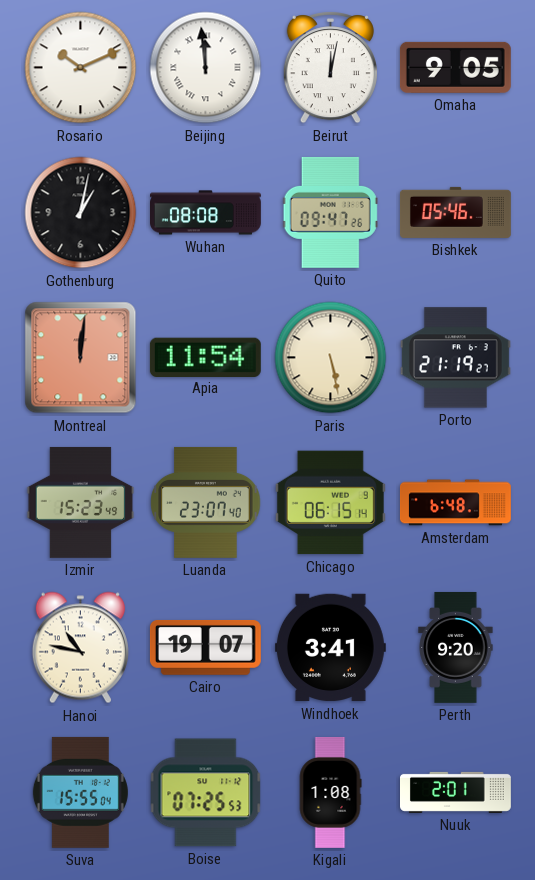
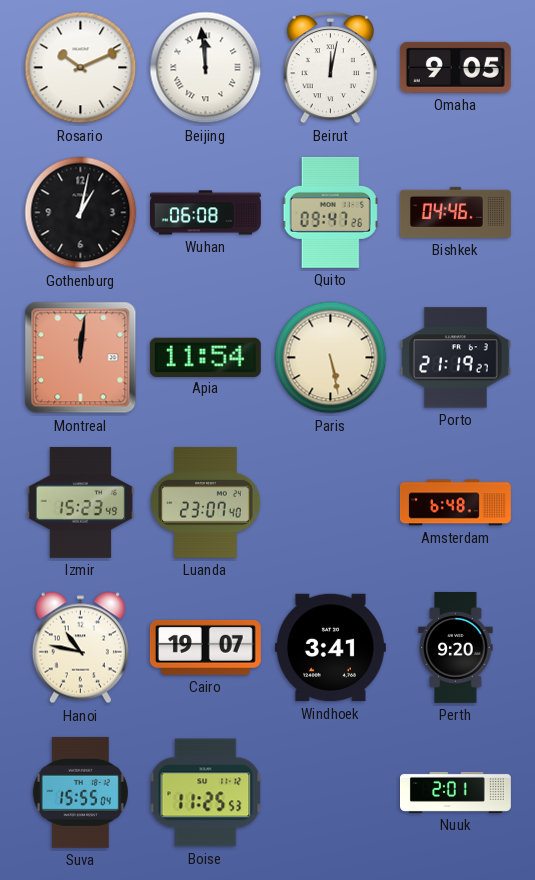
Wuhan: 08:08 -> 06:08 (206, 213)
Bishkek: 05:46 -> 04:46 (455, 212)
Chicago: 06:15 -> none (330, 503)
Boise: 07:25 -> 11:25 (206, 793)
Kigali: 1:08 -> none (330, 792)
